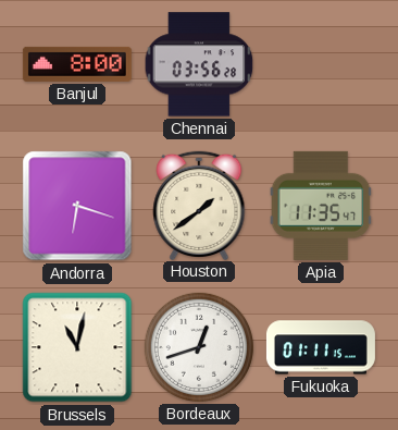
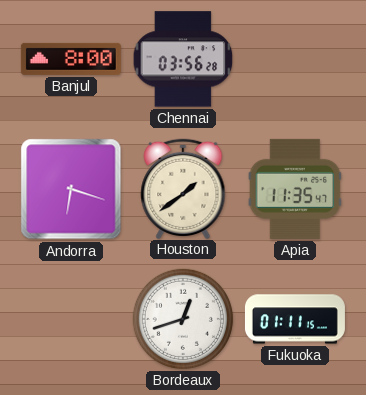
Brussels: 11:02 -> none (77, 347)
